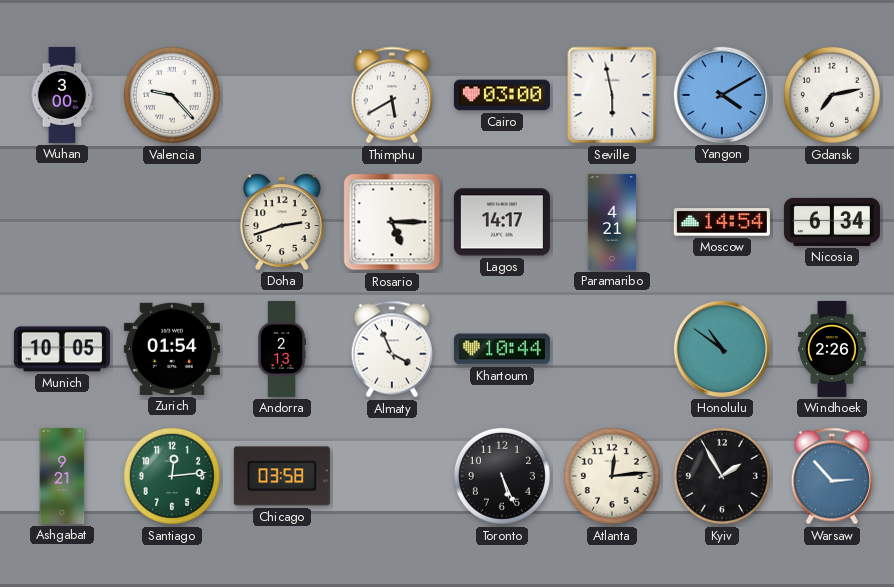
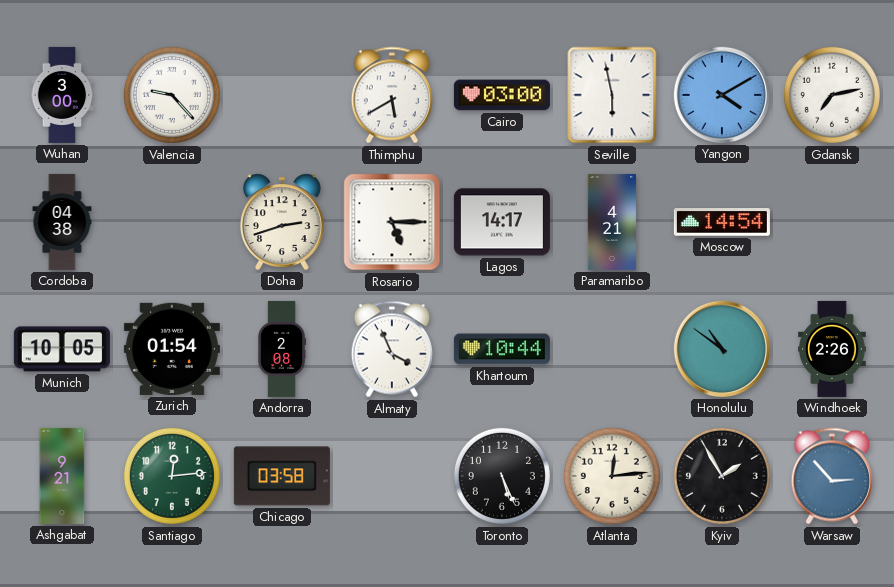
Cordoba: none -> 04:38 (62, 222)
Nicosia: 6:34 -> none (832, 222)
Andorra: 2:13 -> 2:08 (281, 349)
